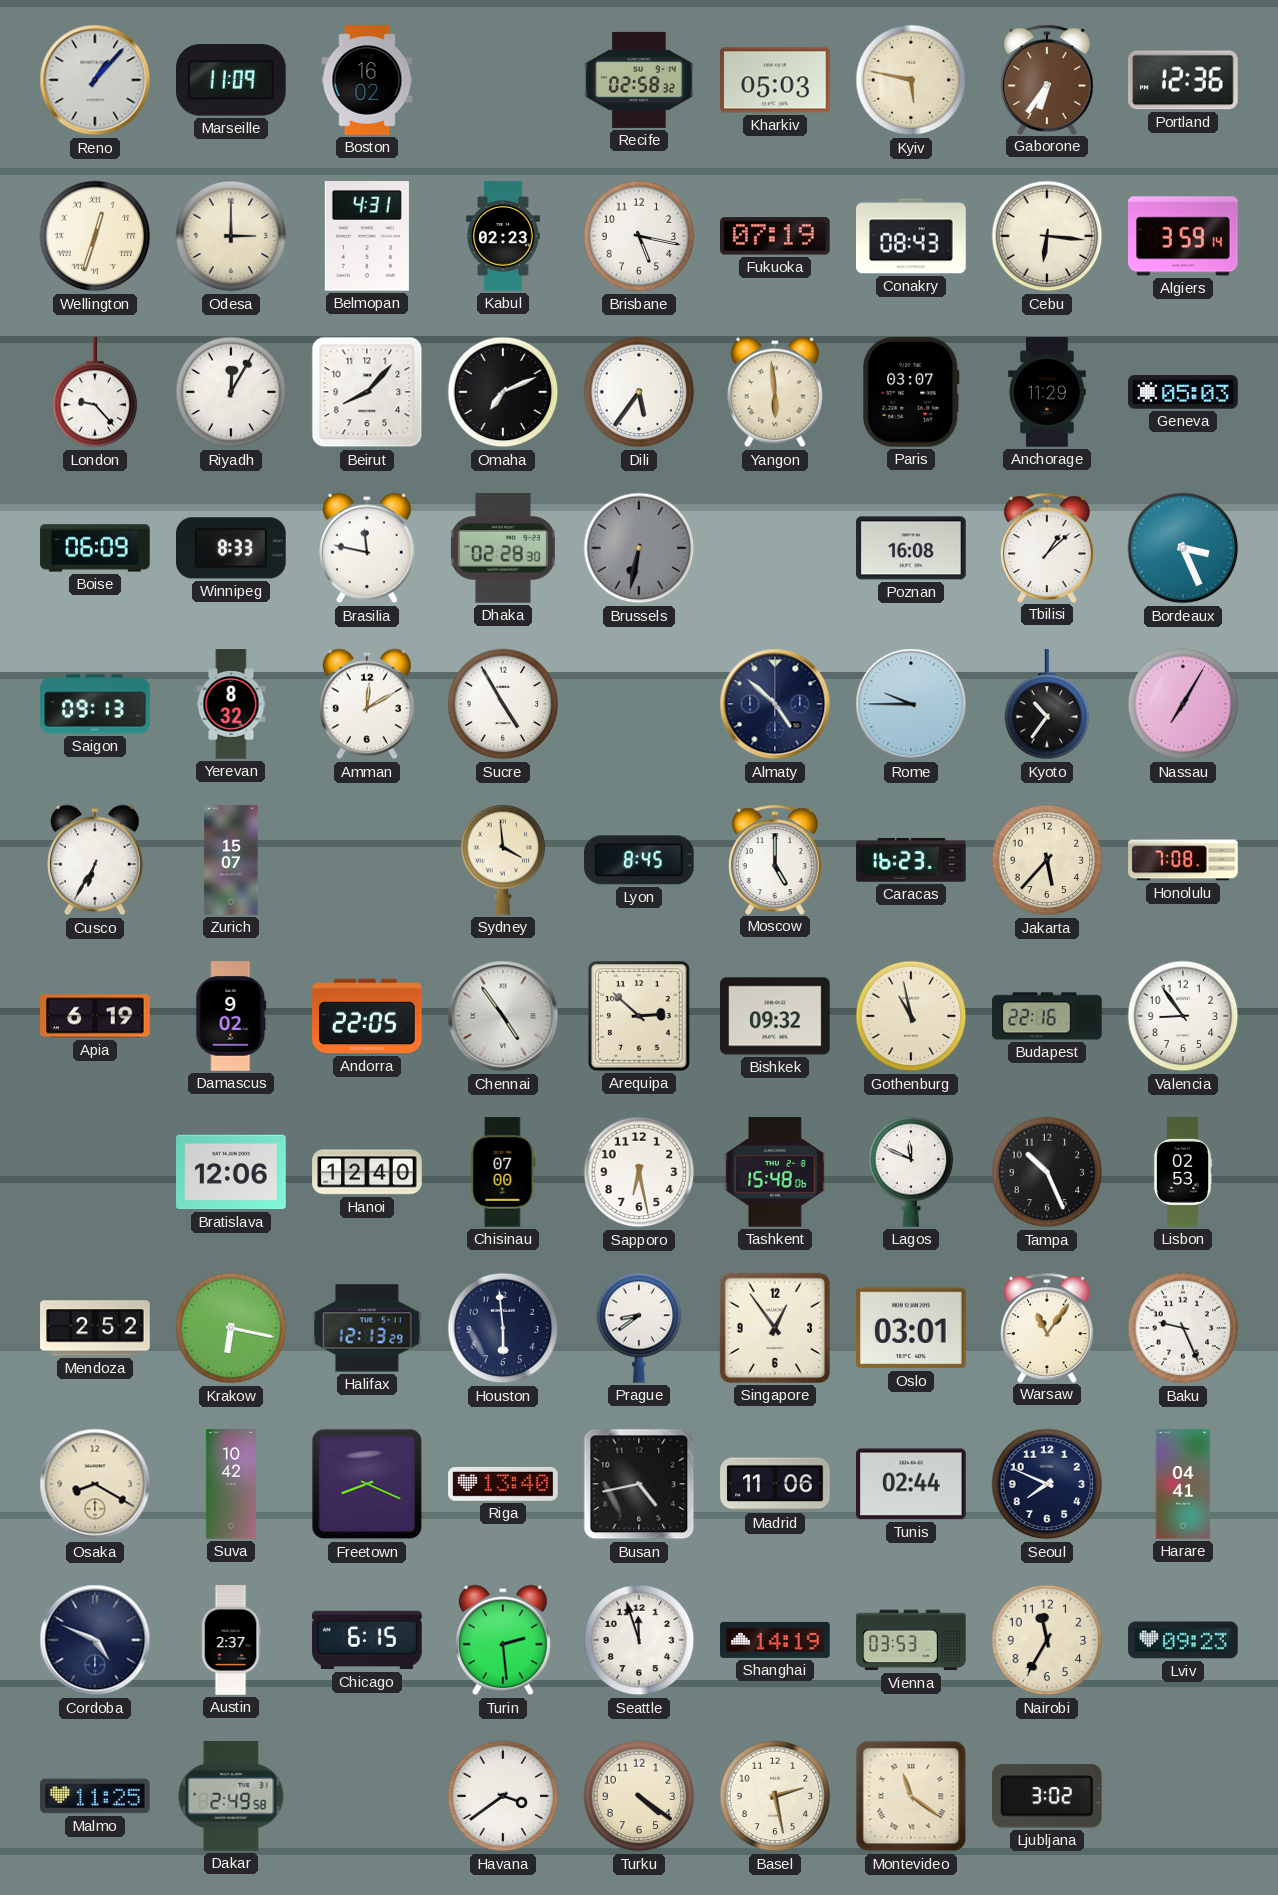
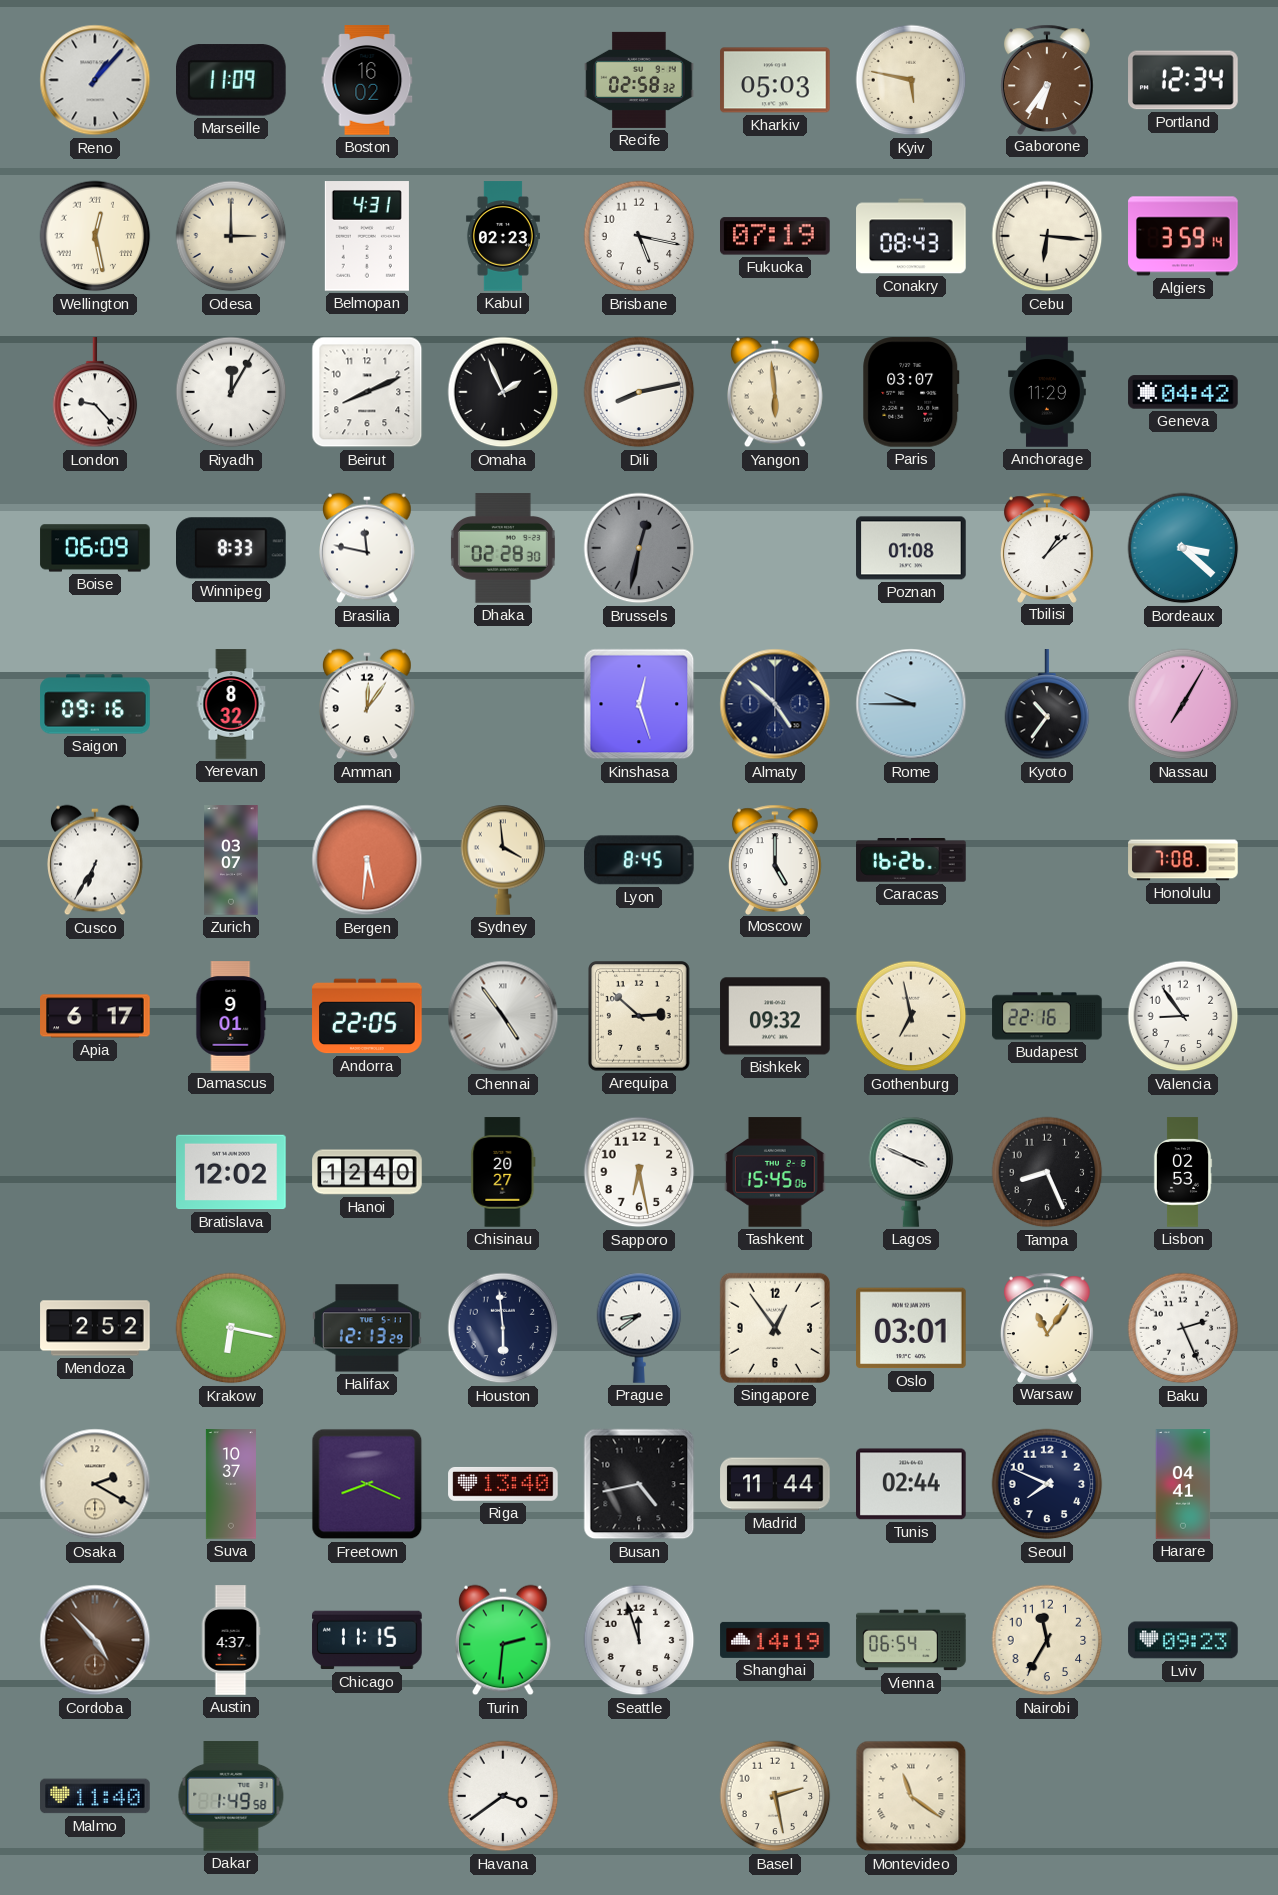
Portland: 12:36 -> 12:34 (1183, 80)
Wellington: 12:33 -> 12:28 (95, 236)
Beirut: 8:07 -> 8:11 (367, 392)
Omaha: 7:11 -> 1:56 (503, 392)
Dili: 5:36 -> 8:13 (639, 392)
Geneva: 05:03 -> 04:42 (1183, 392)
Brussels: 6:32 -> 12:32 (639, 548)
Poznan: 16:08 -> 01:08 (911, 548)
Bordeaux: 3:26 -> 3:22 (1183, 548)
Saigon: 09:13 -> 09:16 (95, 704)
Amman: 12:10 -> 12:06 (368, 704)
Sucre: 4:55 -> none (503, 704)
Kinshasa: none -> 12:27 (639, 704)
Zurich: 15:07 -> 03:07 (231, 860)
Bergen: none -> 5:31 (367, 860)
Caracas: 16:23 -> 16:26 (911, 860)
Jakarta: 5:37 -> none (1047, 860)
Apia: 6:19 -> 6:17 (95, 1016)
Damascus: 9:02 -> 9:01 (231, 1016)
Gothenburg: 10:58 -> 6:58 (911, 1016)
Bratislava: 12:06 -> 12:02 (231, 1172)
Chisinau: 07:00 -> 20:27 (503, 1172)
Tashkent: 15:48 -> 15:45 (775, 1172)
Lagos: 11:49 -> 3:49 (911, 1172)
Tampa: 10:26 -> 8:26 (1047, 1172)
Baku: 9:26 -> 2:26 (1183, 1328)
Osaka: 8:20 -> 2:20 (95, 1484)
Suva: 10:42 -> 10:37 (231, 1484)
Madrid: 11:06 -> 11:44 (775, 1484)
Cordoba: 4:49 -> 4:53 (95, 1640)
Cordoba dial: navy -> brown (95, 1640)
Austin: 2:37 -> 4:37 (231, 1640)
Chicago: 6:15 -> 11:15 (367, 1640)
Turin: 2:29 -> 2:31 (504, 1640)
Vienna: 03:53 -> 06:54 (911, 1640)
Malmo: 11:25 -> 11:40 (95, 1796)
Dakar: 2:49 -> 1:49 (231, 1796)
Turku: 4:21 -> none (639, 1796)
Ljubljana: 3:02 -> none (1047, 1796)
